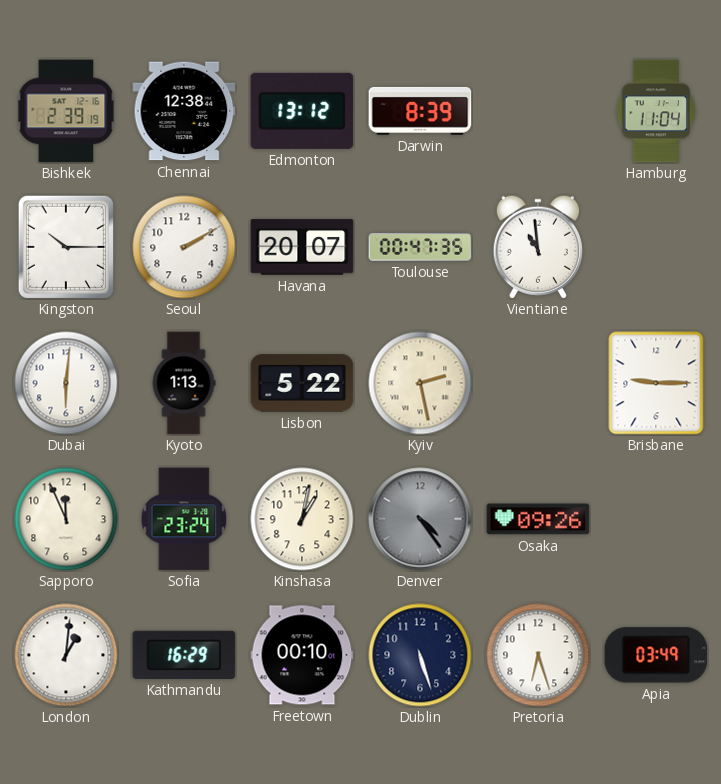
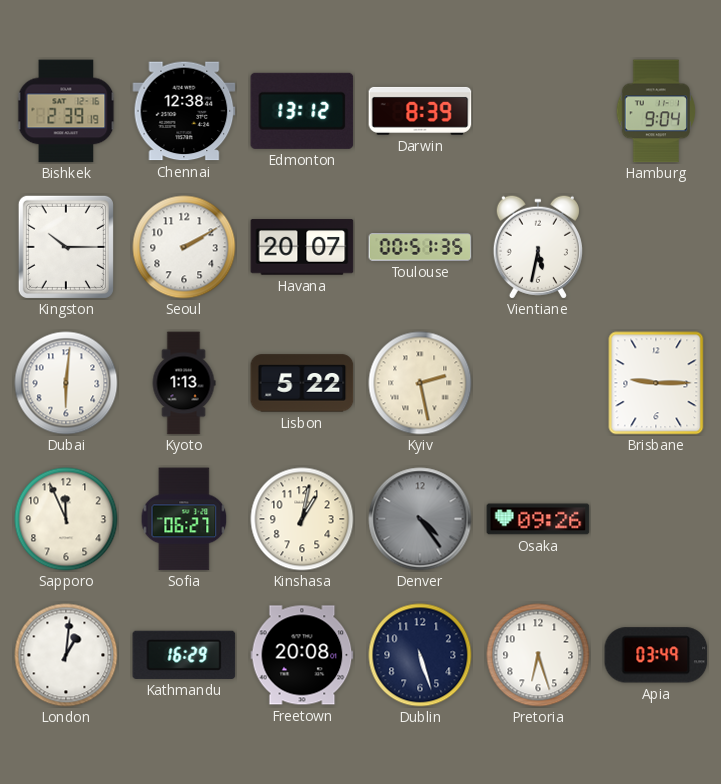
Hamburg: 11:04 -> 9:04 (656, 111)
Toulouse: 00:47 -> 00:51 (420, 247)
Vientiane: 10:59 -> 5:32 (538, 247)
Sofia: 23:24 -> 06:27 (184, 519)
Freetown: 00:10 -> 20:08 (302, 655)
